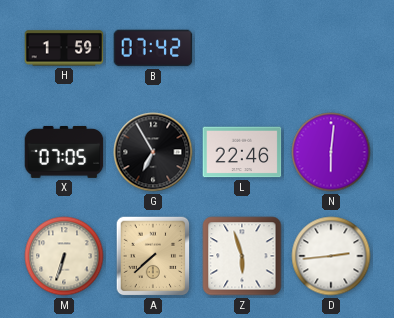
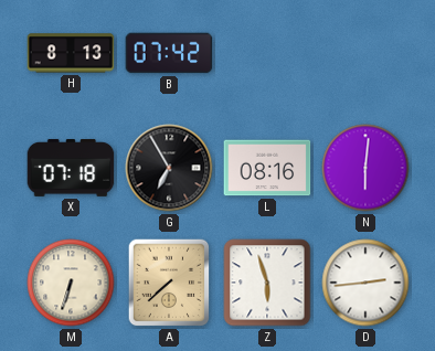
H: 1:59 -> 8:13 (71, 53)
X: 07:05 -> 07:18 (71, 168)
L: 22:46 -> 08:16 (267, 168)
